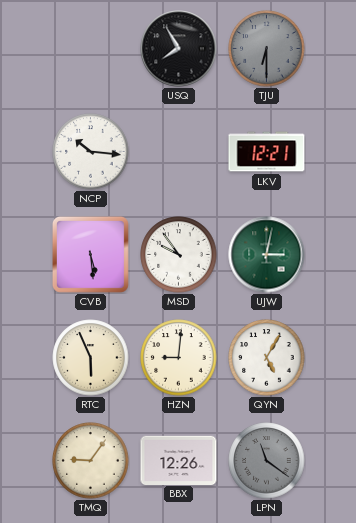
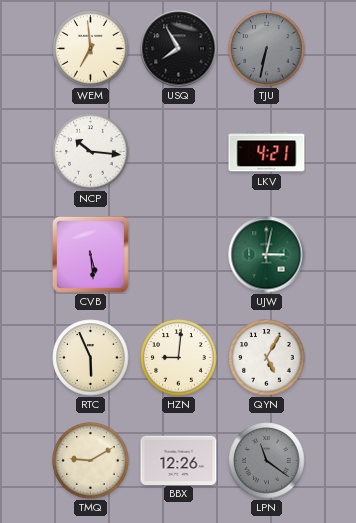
WEM: none -> 6:59 (91, 49)
TJU: 6:30 -> 6:32 (267, 49)
LKV: 12:21 -> 4:21 (267, 152)
MSD: 9:54 -> none (179, 255)
TMQ: 9:06 -> 9:10 (91, 461)
